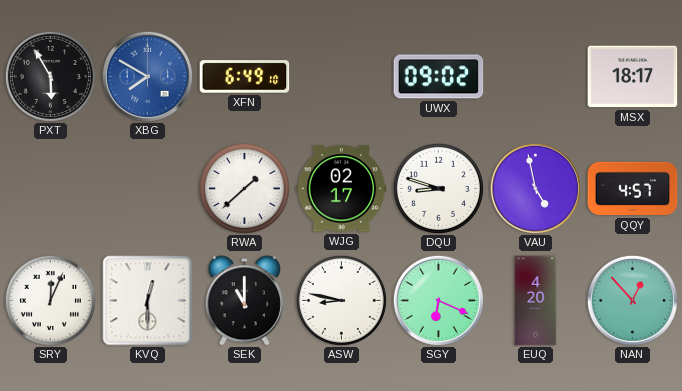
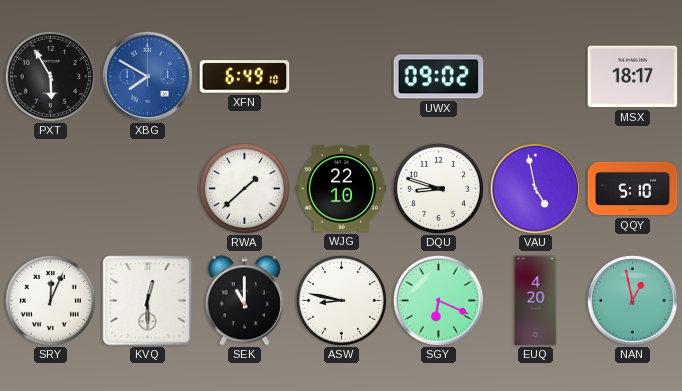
WJG: 02:17 -> 22:10 (342, 189)
QQY: 4:57 -> 5:10 (633, 189)
NAN: 12:53 -> 12:58 (632, 300)
